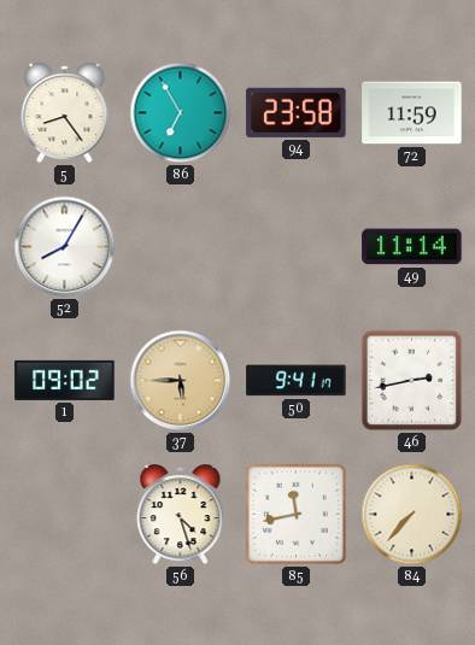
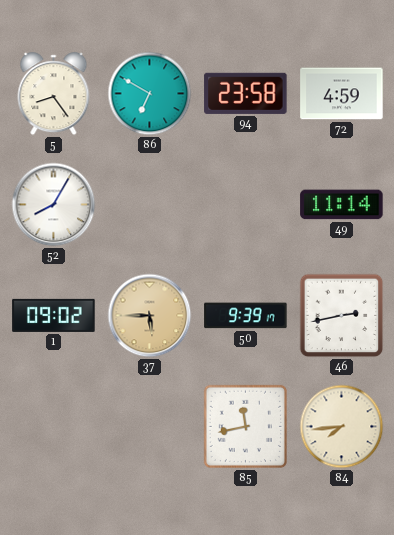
86: 6:55 -> 6:50 (150, 94)
72: 11:59 -> 4:59 (342, 94)
50: 9:41 -> 9:39 (246, 316)
56: 4:27 -> none (181, 515)
84: 7:37 -> 7:44 (342, 427)
